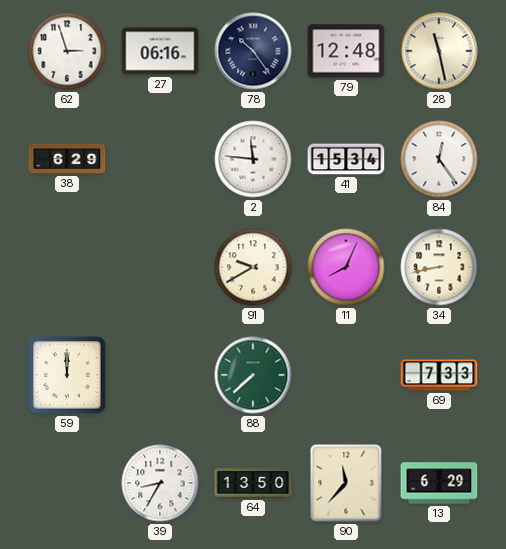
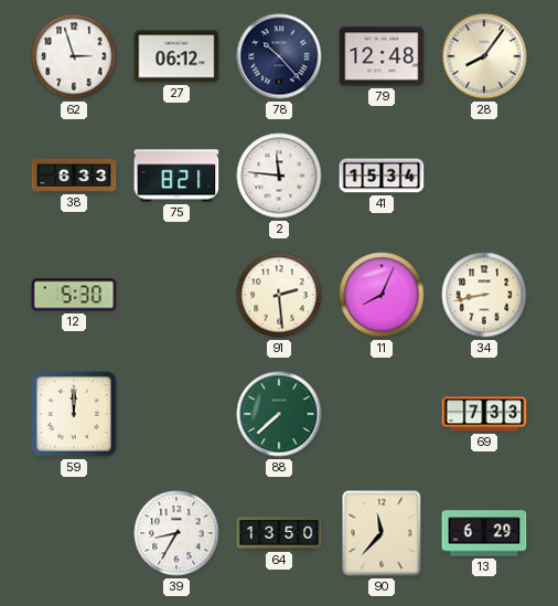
27: 06:16 -> 06:12 (176, 56)
78: 10:24 -> 10:23 (279, 56)
28: 11:28 -> 8:06 (484, 56)
38: 6:29 -> 6:33 (74, 176)
75: none -> 8:21 (176, 176)
84: 12:24 -> none (439, 159)
12: none -> 5:30 (74, 295)
91: 9:40 -> 2:29 (279, 295)
